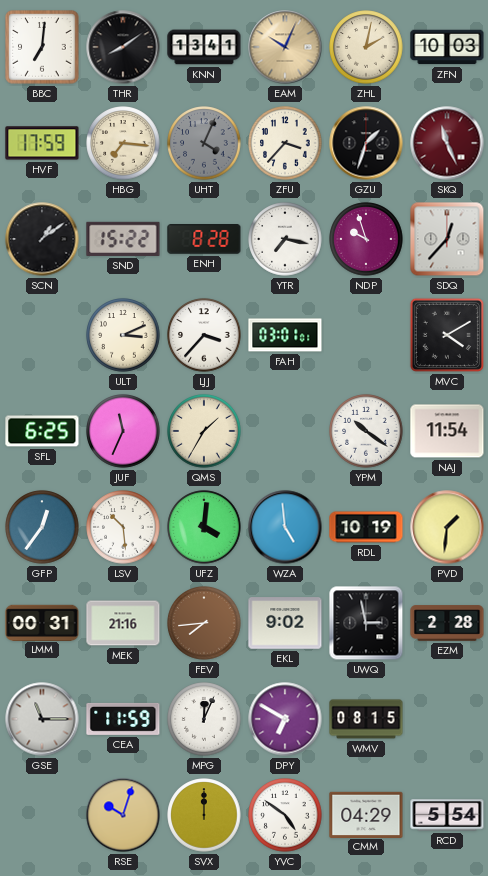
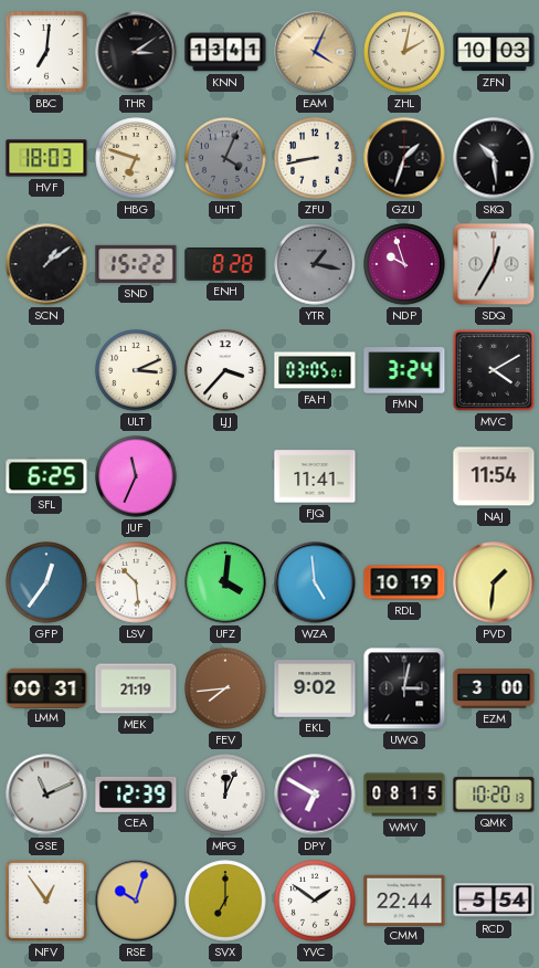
THR: 8:09 -> 3:09 (136, 52)
EAM: 10:04 -> 4:04 (315, 52)
HVF: 17:59 -> 18:03 (46, 158)
HBG: 7:16 -> 6:48 (136, 158)
ZFU: 3:37 -> 8:43 (315, 158)
SKQ: 11:26 -> 10:29 (494, 158)
SKQ dial: burgundy -> black (494, 158)
YTR: 7:17 -> 1:17 (315, 264)
YTR dial: white -> grey (315, 264)
SDQ: 12:37 -> 12:35 (494, 264)
FAH: 03:01 -> 03:05 (315, 370)
FMN: none -> 3:24 (404, 370)
QMS: 1:35 -> none (204, 431)
FJQ: none -> 11:41 (315, 476)
YPM: 10:21 -> none (366, 431)
MEK: 21:16 -> 21:19 (136, 688)
UWQ: 2:58 -> 3:02 (404, 688)
EZM: 2:28 -> 3:00 (494, 688)
GSE: 11:15 -> 11:11 (46, 795)
CEA: 11:59 -> 12:39 (136, 795)
QMK: none -> 10:20 (494, 795)
NFV: none -> 12:54 (46, 901)
SVX: 12:00 -> 7:00 (225, 901)
YVC: 4:51 -> 1:51 (315, 901)
CMM: 04:29 -> 22:44 (404, 899)
